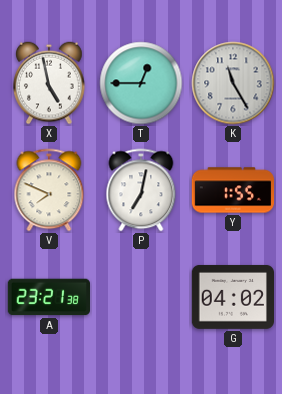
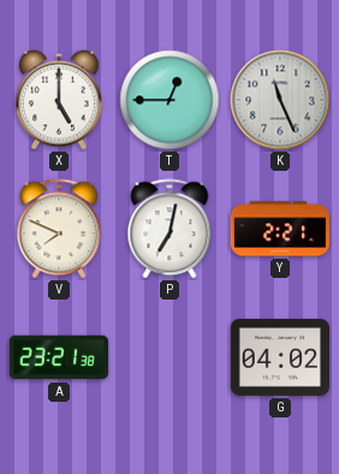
X: 4:58 -> 5:00 (59, 100)
K: 11:25 -> 11:26 (280, 100)
Y: 1:55 -> 2:21 (280, 229)
